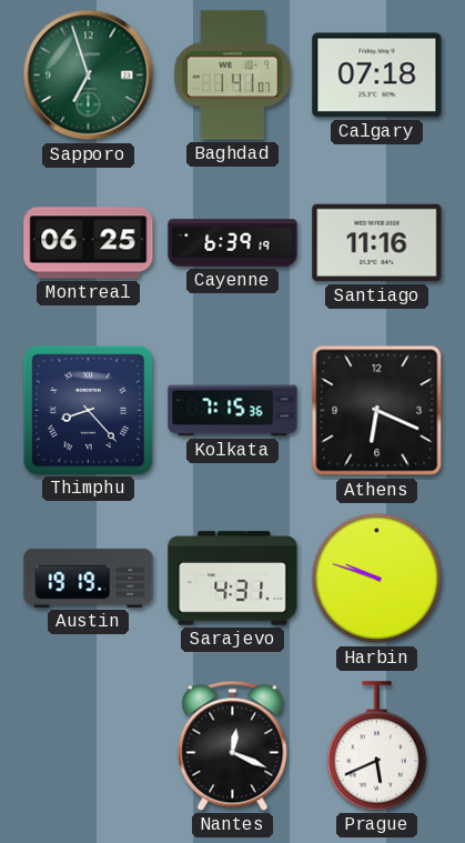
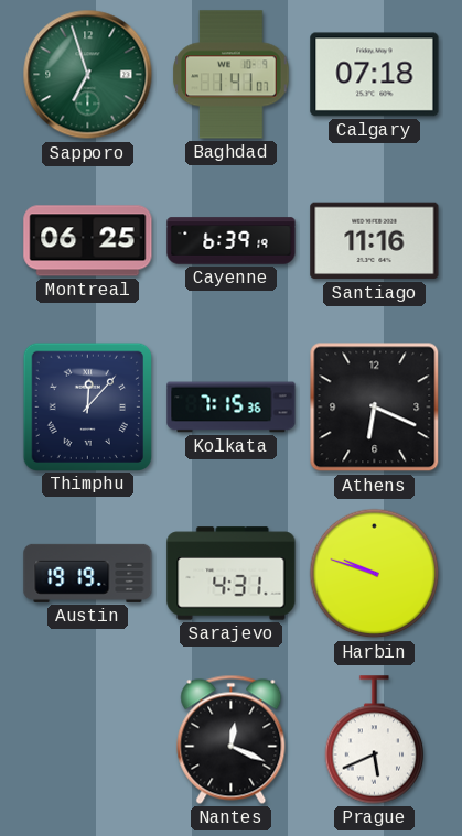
Thimphu: 8:23 -> 12:07 (87, 406)
